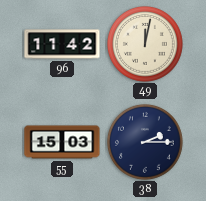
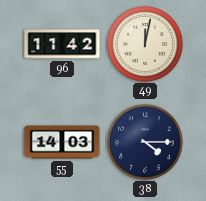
55: 15:03 -> 14:03 (62, 142)
38: 2:15 -> 4:15 (145, 142)
